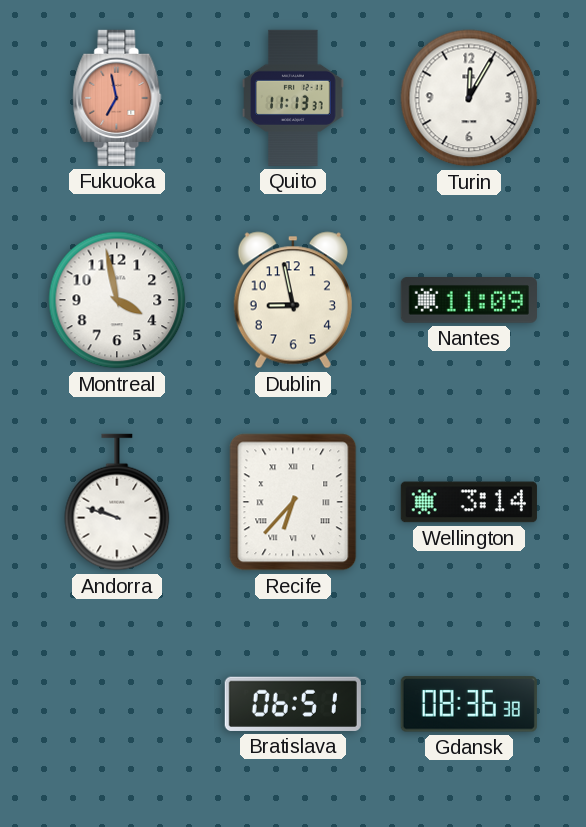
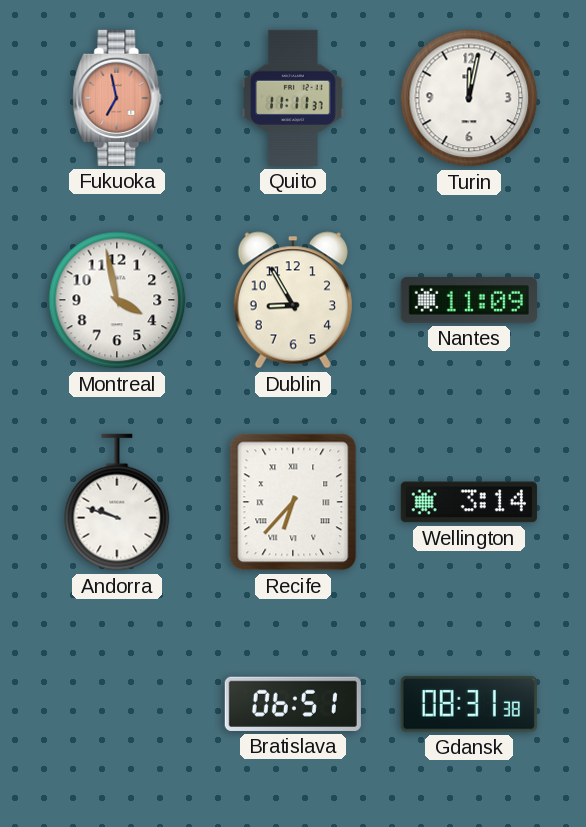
Quito: 11:13 -> 11:11 (293, 98)
Turin: 12:05 -> 12:02 (469, 98)
Dublin: 8:58 -> 8:55 (293, 300)
Gdansk: 08:36 -> 08:31 (469, 704)
